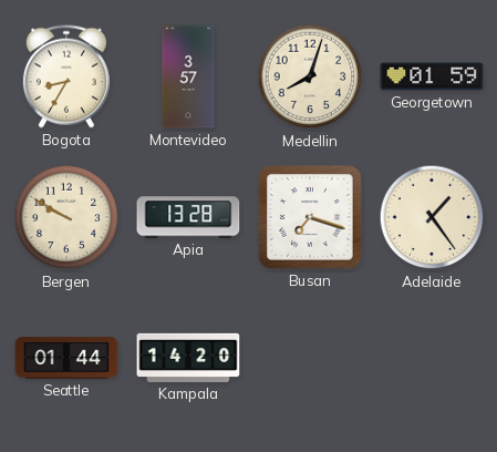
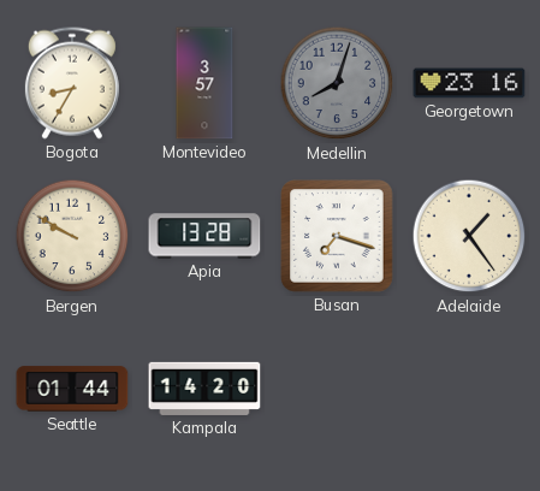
Medellin dial: cream -> grey (337, 83)
Georgetown: 01:59 -> 23:16 (469, 83)
